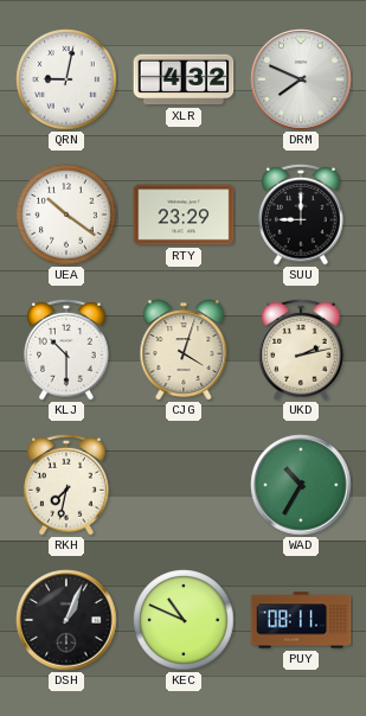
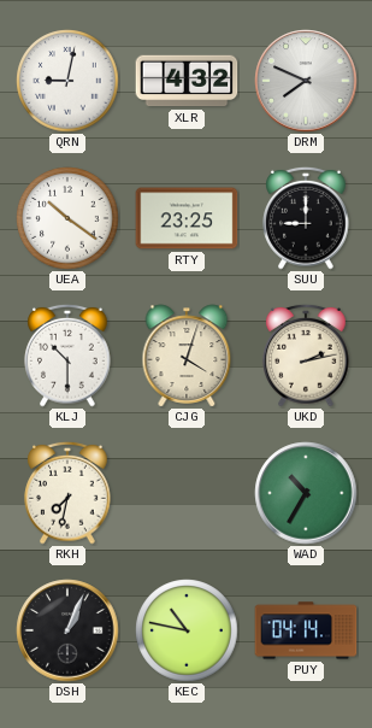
RTY: 23:29 -> 23:25 (187, 218)
KEC: 10:49 -> 10:47 (187, 630)
PUY: 08:11 -> 04:14 (306, 630)
